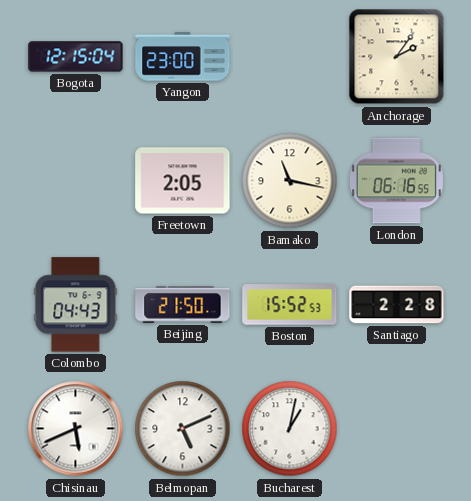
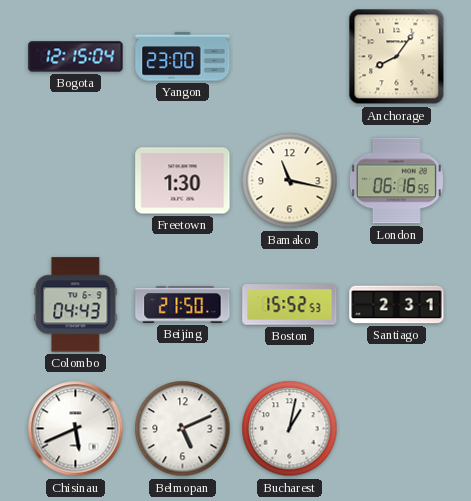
Anchorage: 2:06 -> 8:06 (397, 57)
Freetown: 2:05 -> 1:30 (183, 181)
Santiago: 2:28 -> 2:31 (397, 305)
